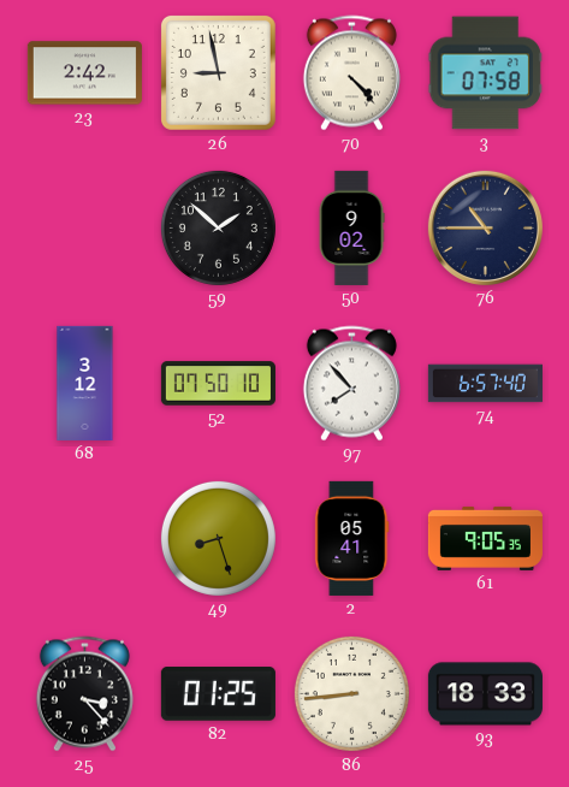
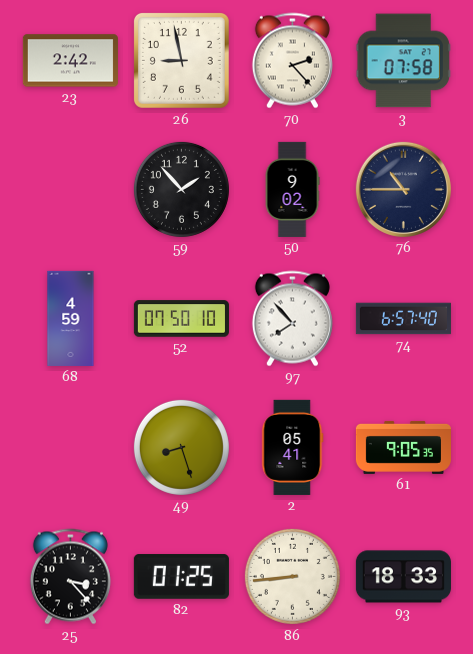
70: 4:23 -> 2:23 (292, 61)
59: 1:52 -> 1:53 (181, 189)
68: 3:12 -> 4:59 (71, 318)
